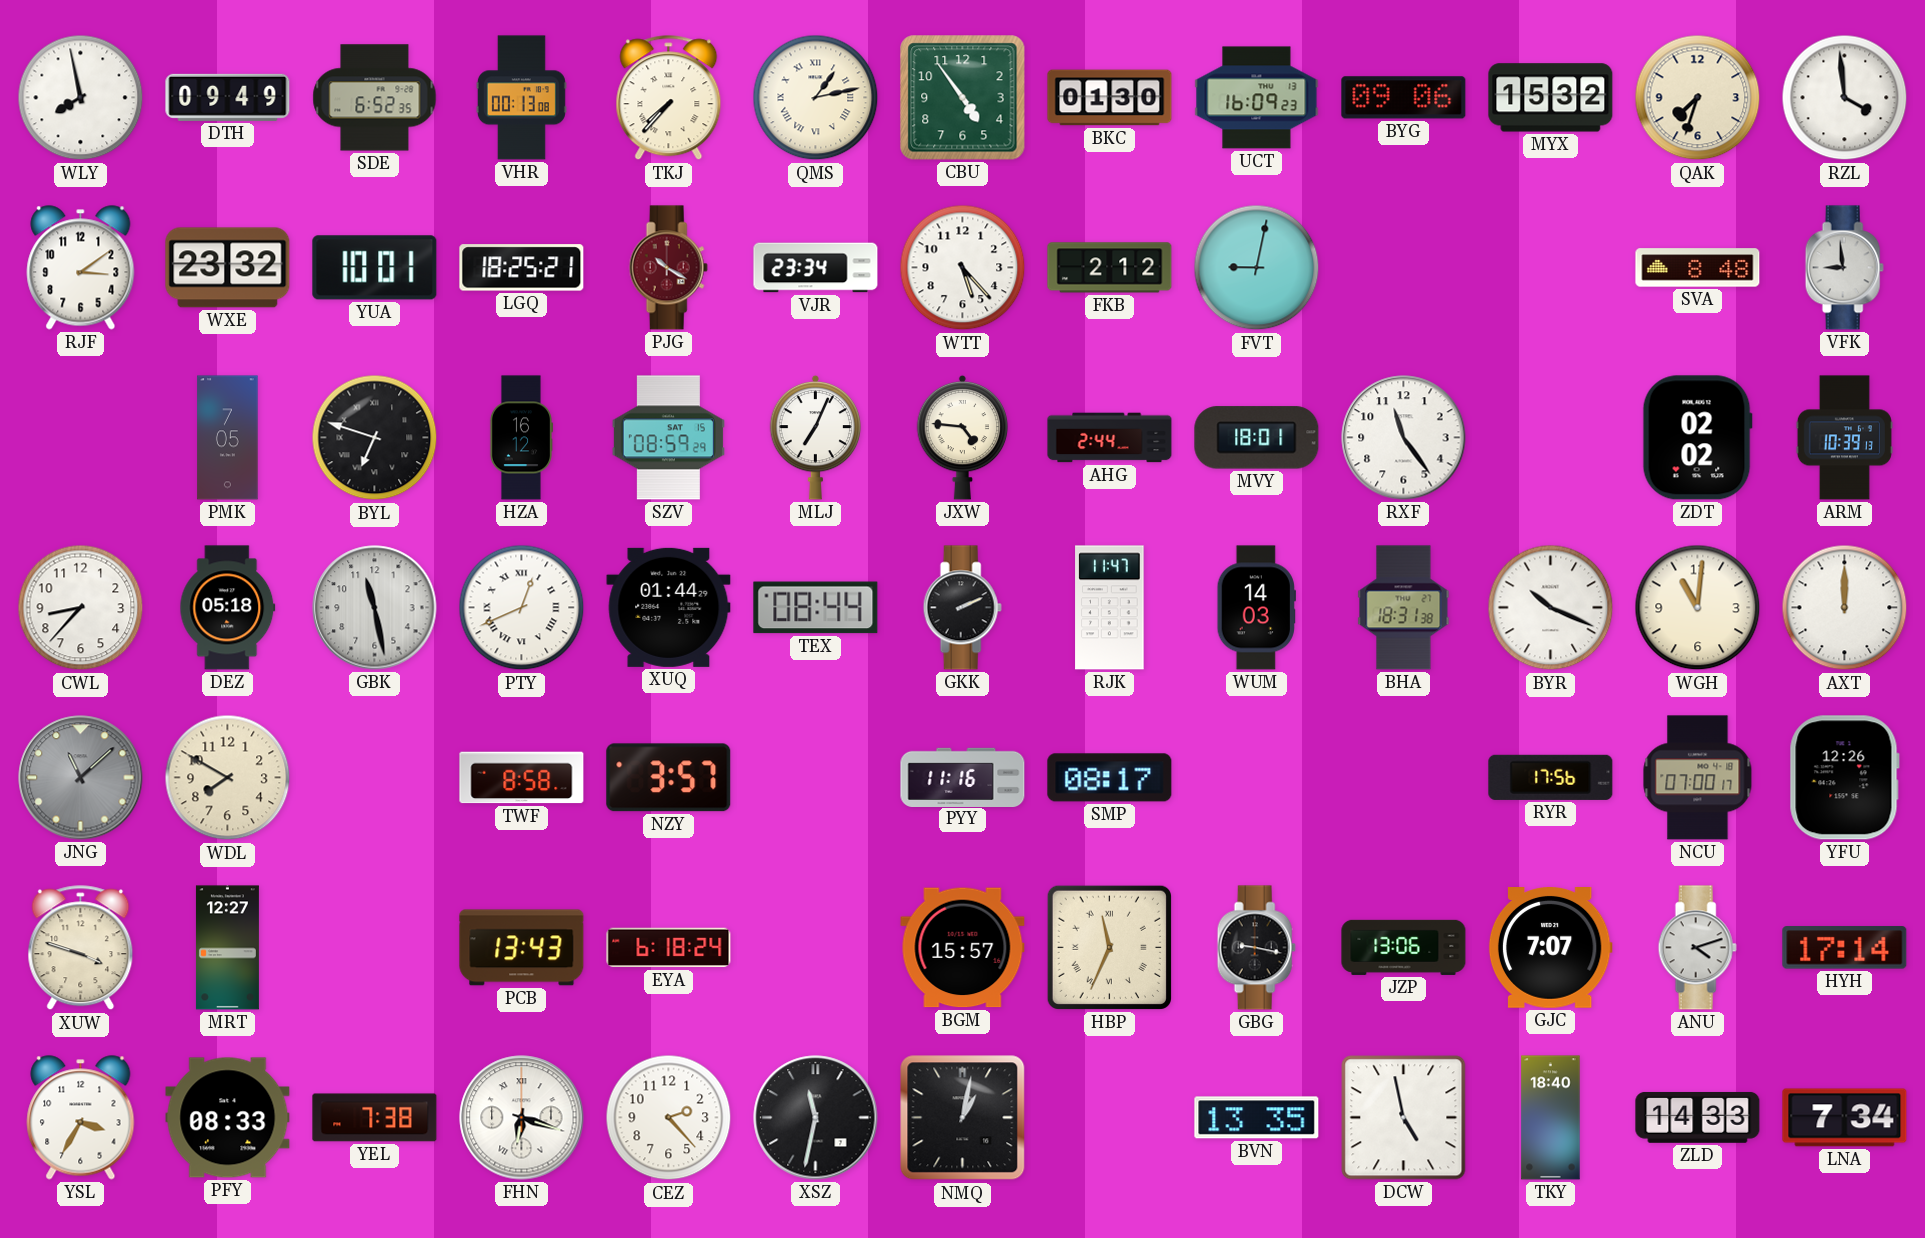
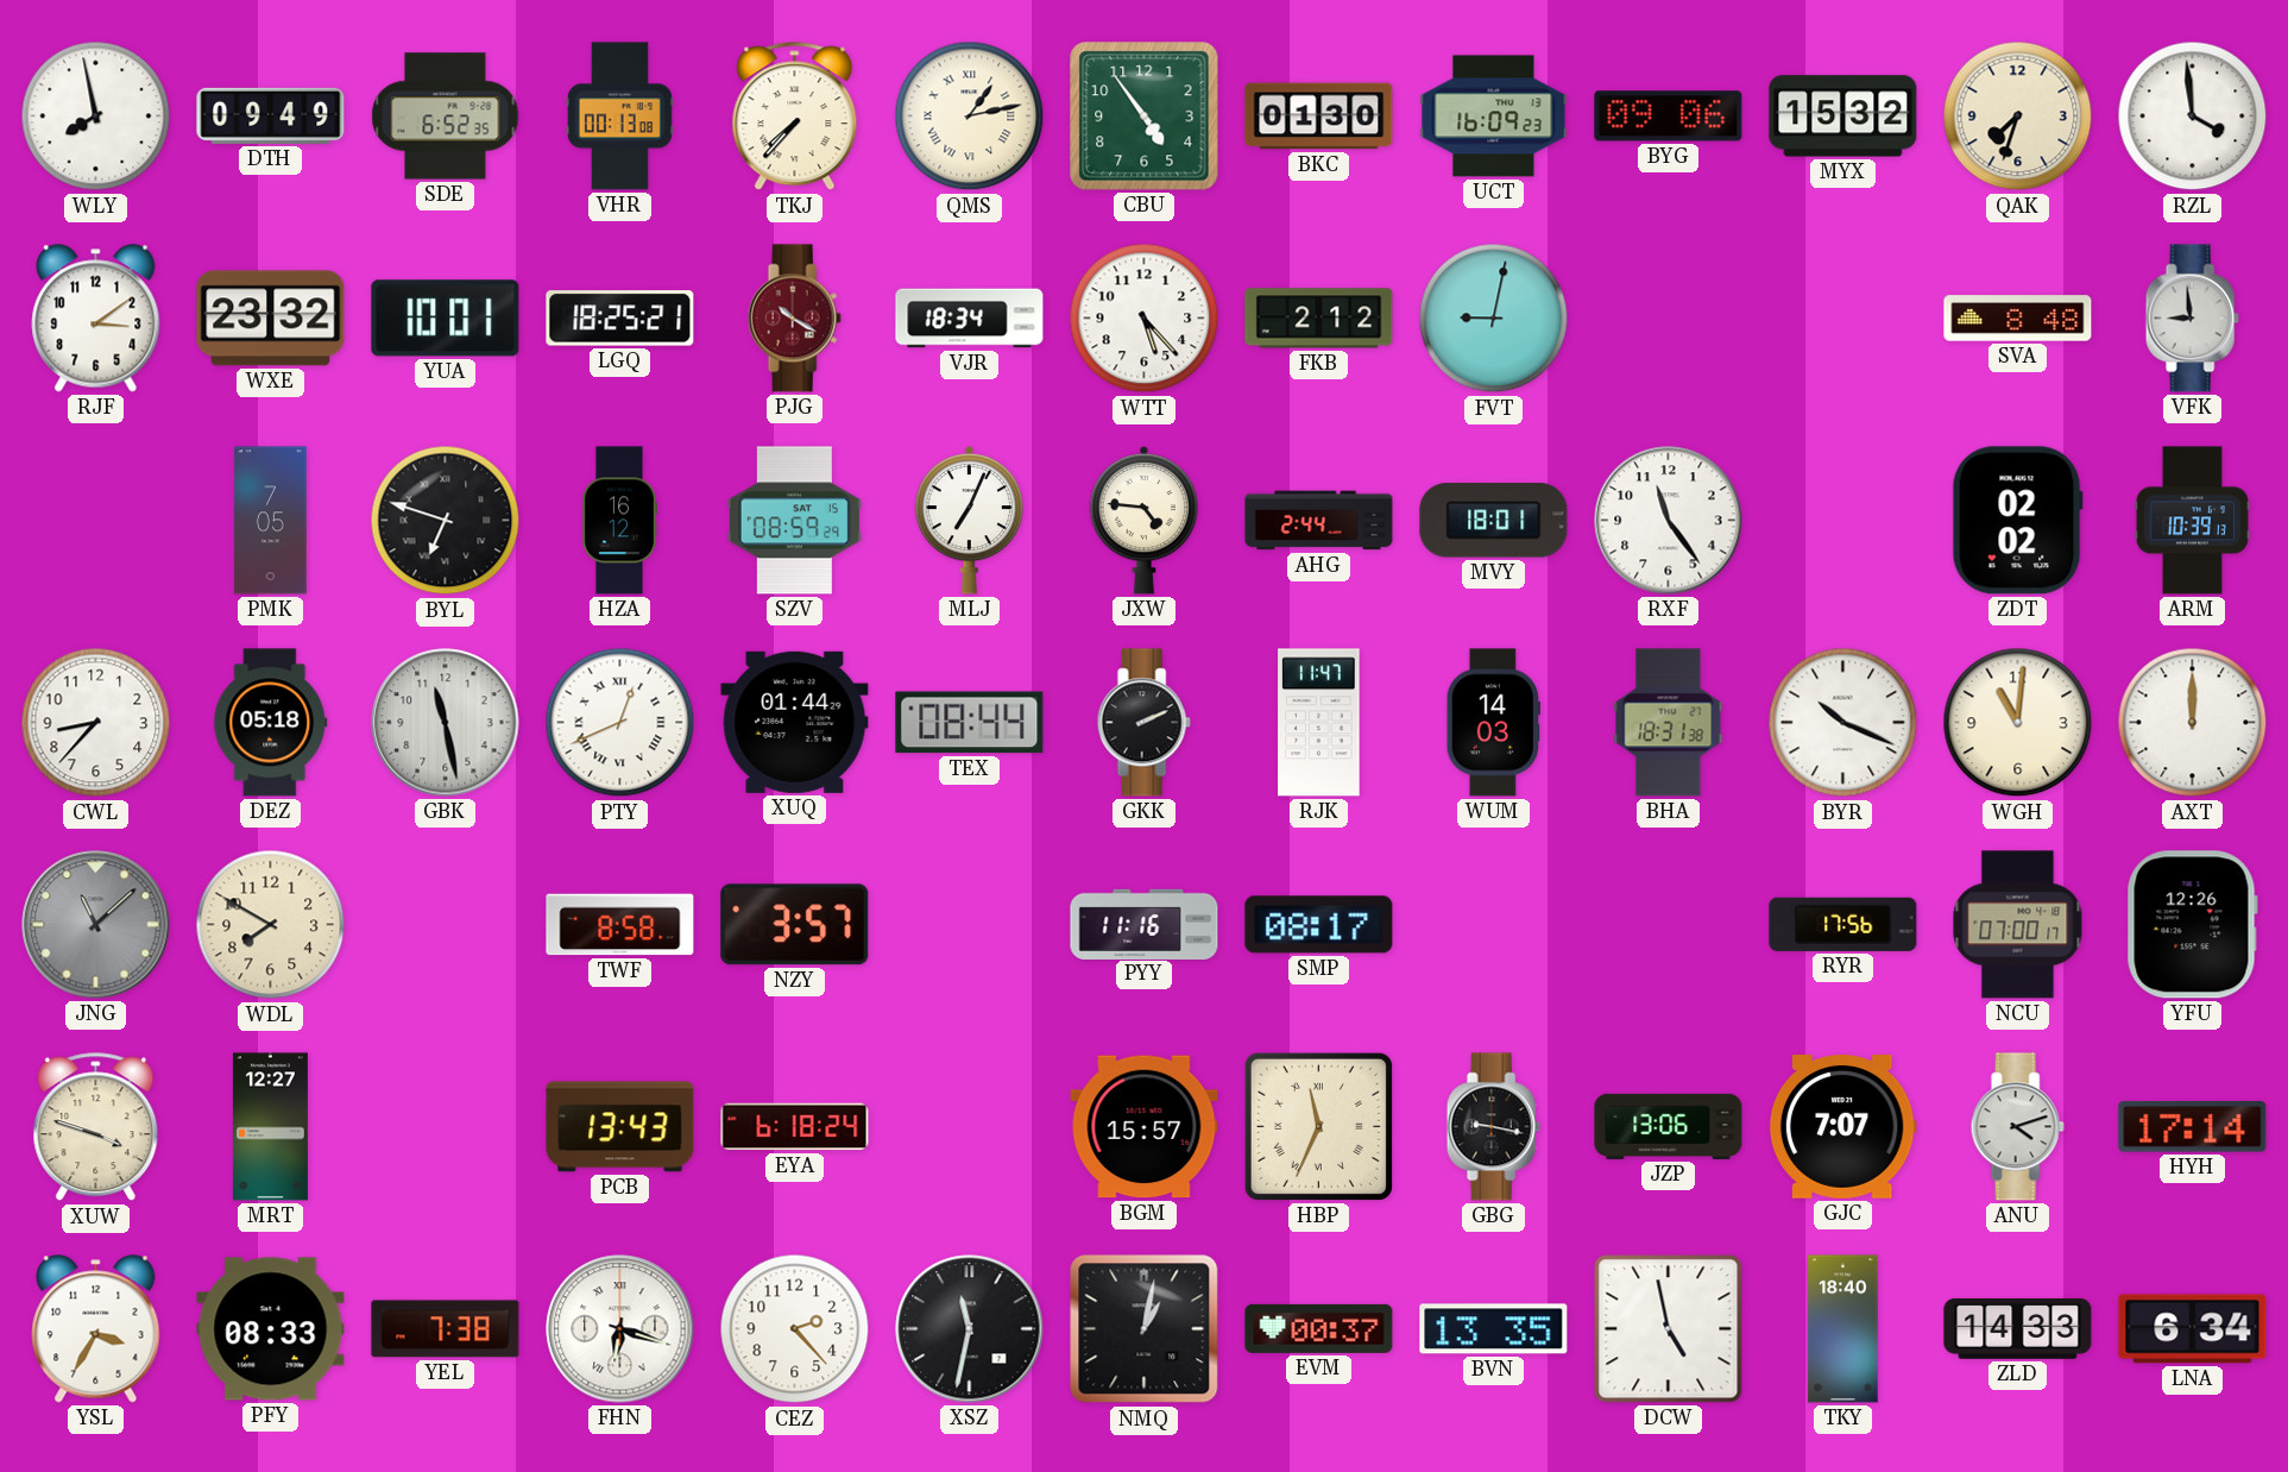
VJR: 23:34 -> 18:34 (970, 319)
EVM: none -> 00:37 (1319, 1328)
LNA: 7:34 -> 6:34 (2193, 1329)
